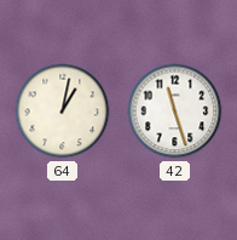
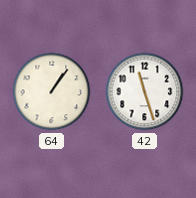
64: 1:02 -> 1:06 (52, 92)
